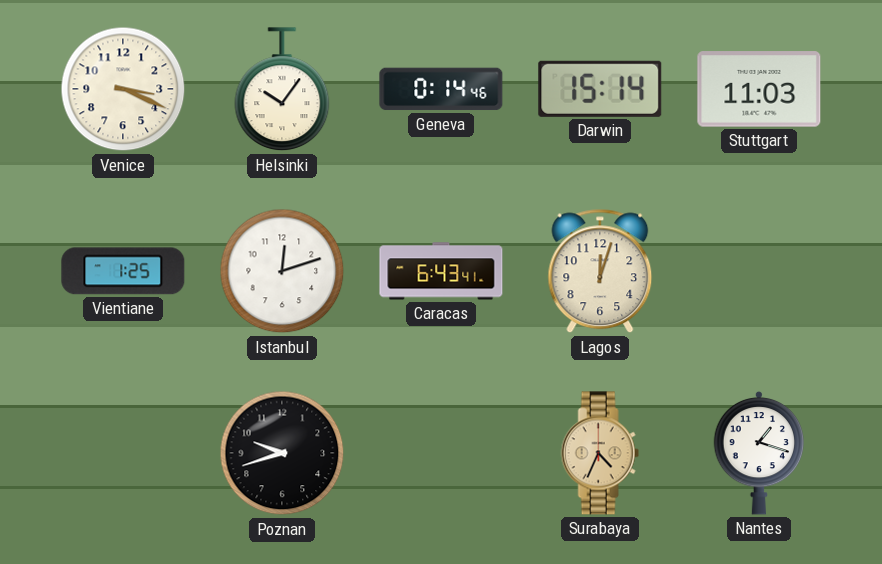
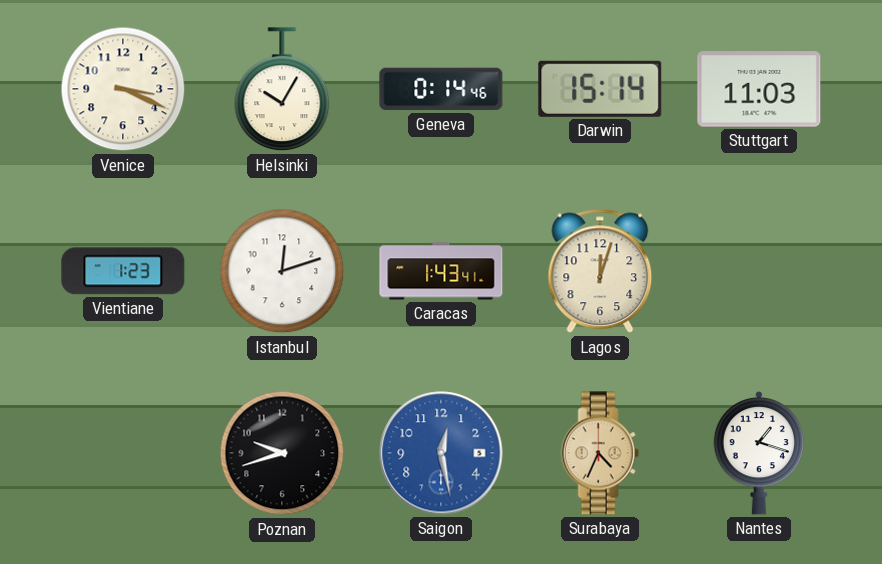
Helsinki: 10:06 -> 10:05 (282, 90)
Vientiane: 1:25 -> 1:23 (123, 271)
Caracas: 6:43 -> 1:43 (441, 271)
Saigon: none -> 12:28 (441, 453)
